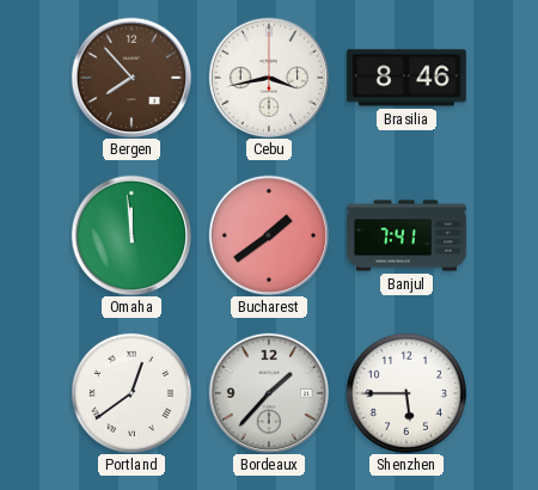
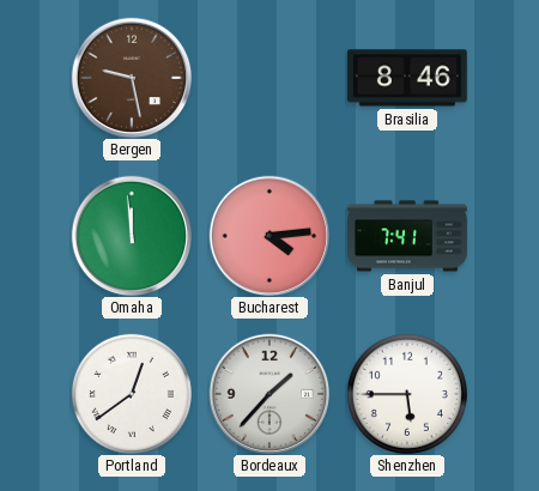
Bergen: 7:53 -> 9:28 (132, 78)
Cebu: 3:43 -> none (269, 78)
Bucharest: 1:39 -> 4:14 (269, 236)
